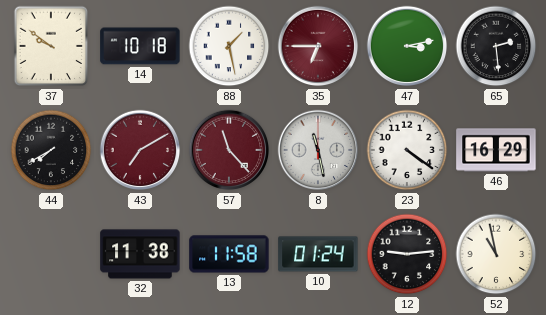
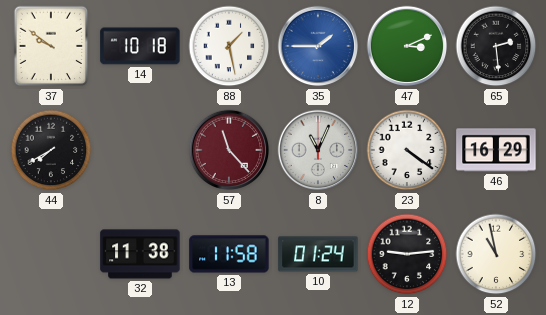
35: 6:45 -> 1:45 (318, 46)
35 dial: burgundy -> blue (318, 46)
47: 3:13 -> 3:11 (407, 46)
43: 7:10 -> none (140, 150)
8: 11:28 -> 11:04 (318, 150)
